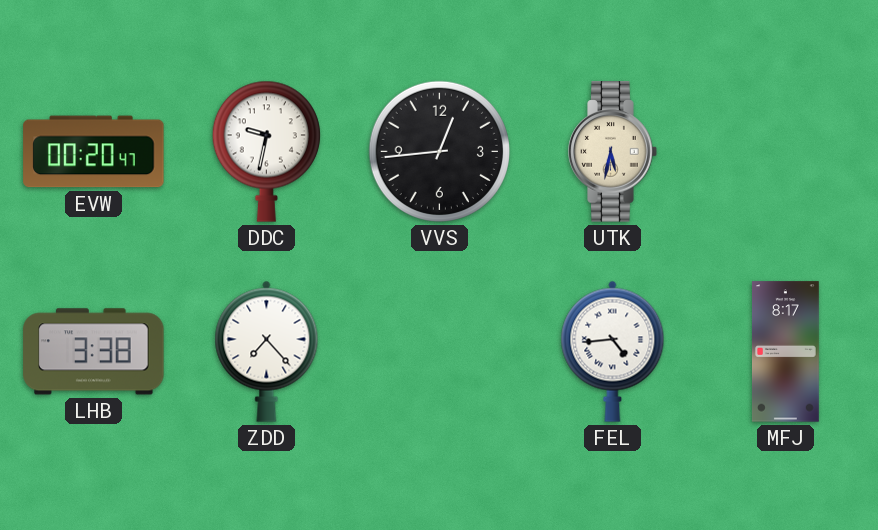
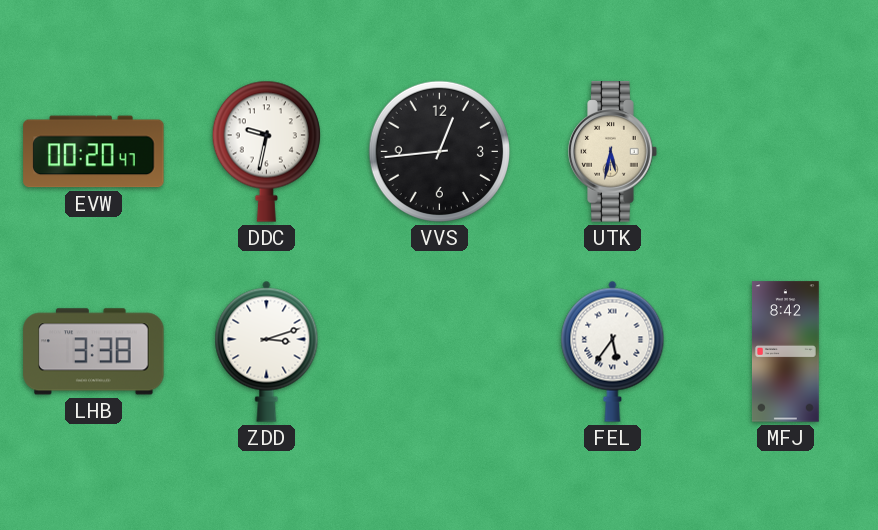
ZDD: 7:23 -> 3:12 (267, 351)
FEL: 4:44 -> 5:36 (613, 351)
MFJ: 8:17 -> 8:42 (786, 352)
